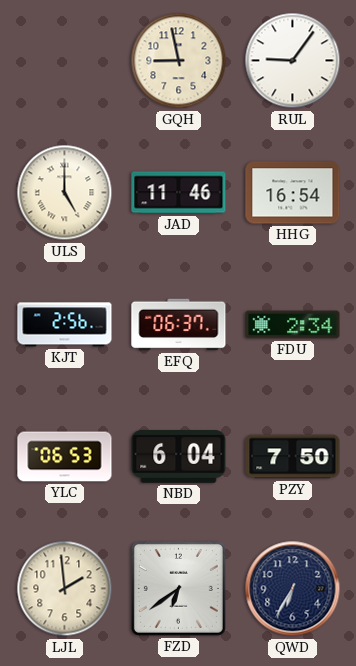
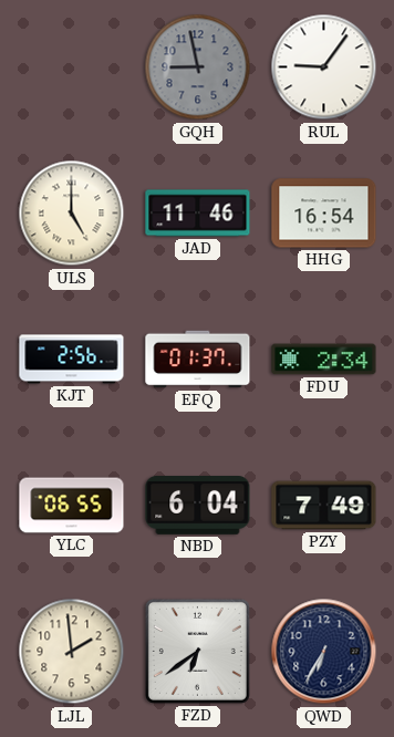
GQH dial: cream -> grey (198, 68)
EFQ: 06:37 -> 01:37 (198, 360)
YLC: 06:53 -> 06:55 (72, 506)
PZY: 7:50 -> 7:49 (324, 506)
